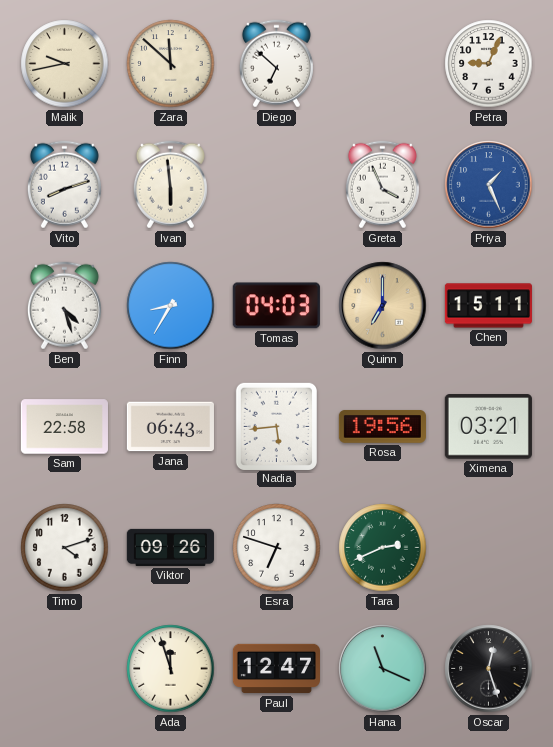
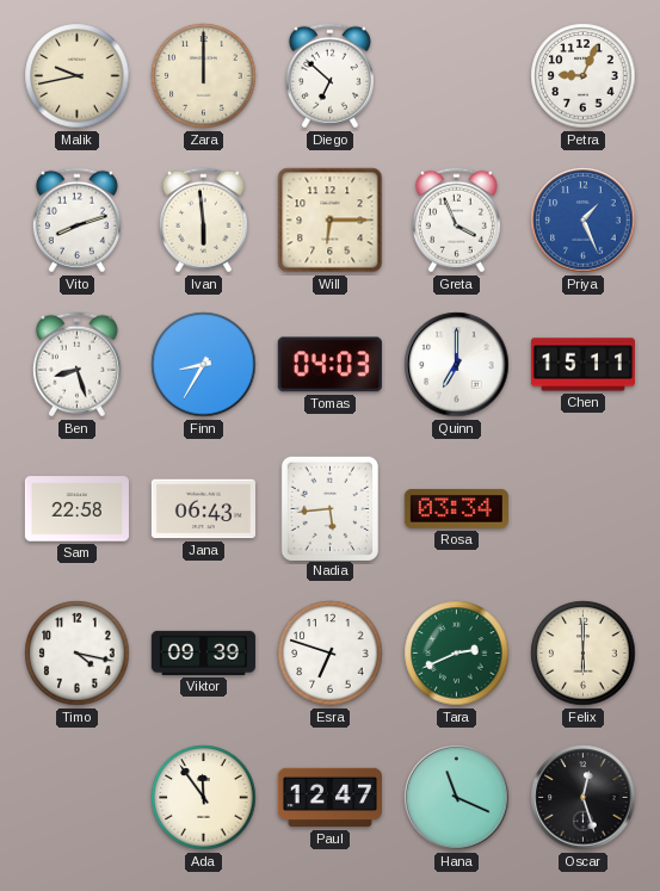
Zara: 11:52 -> 12:00 (204, 76)
Will: none -> 6:15 (331, 221)
Ben: 4:27 -> 8:27 (76, 365)
Quinn dial: champagne -> white (457, 365)
Rosa: 19:56 -> 03:34 (456, 509)
Ximena: 03:21 -> none (488, 427)
Timo: 4:12 -> 4:17 (78, 654)
Viktor: 09:26 -> 09:39 (203, 652)
Felix: none -> 6:00 (584, 654)
Ada: 11:57 -> 11:54 (204, 798)
